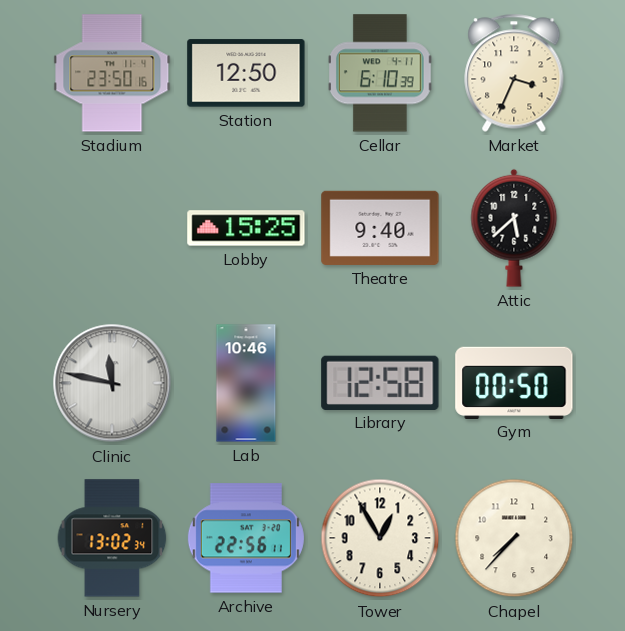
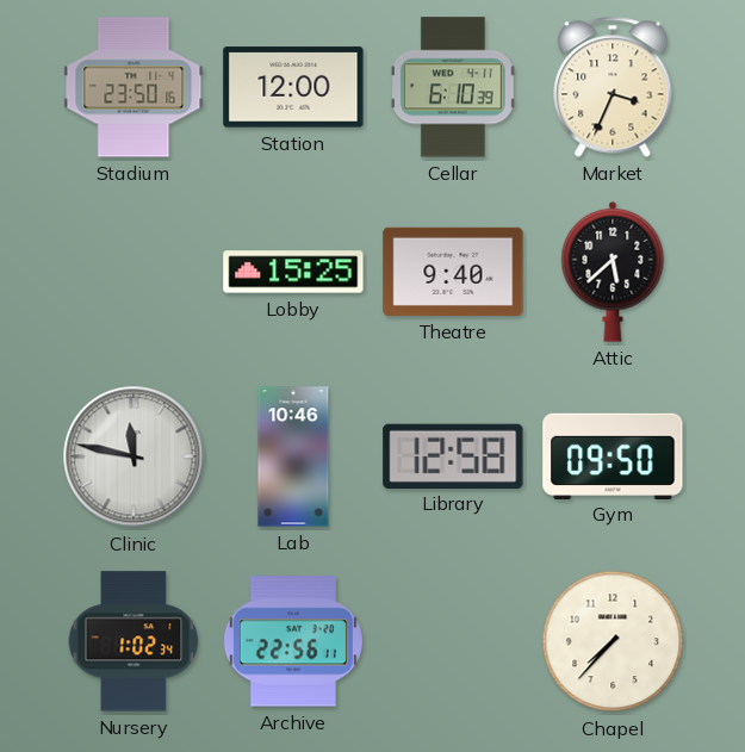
Station: 12:50 -> 12:00 (293, 87)
Gym: 00:50 -> 09:50 (613, 455)
Nursery: 13:02 -> 1:02 (134, 641)
Tower: 12:55 -> none (380, 538)
